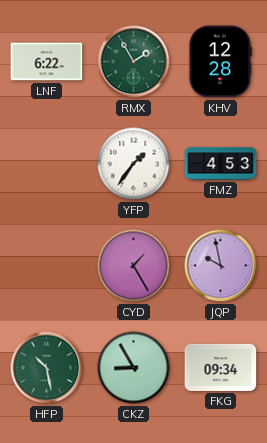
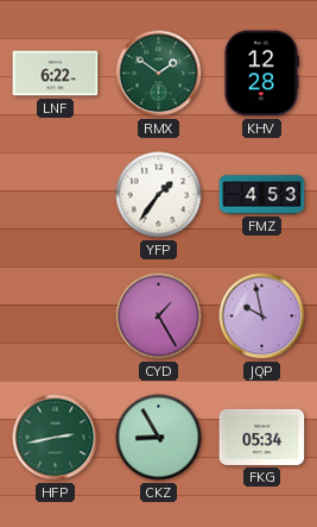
RMX: 1:55 -> 1:51 (159, 74)
HFP: 10:28 -> 2:43 (56, 438)
FKG: 09:34 -> 05:34 (262, 437)
